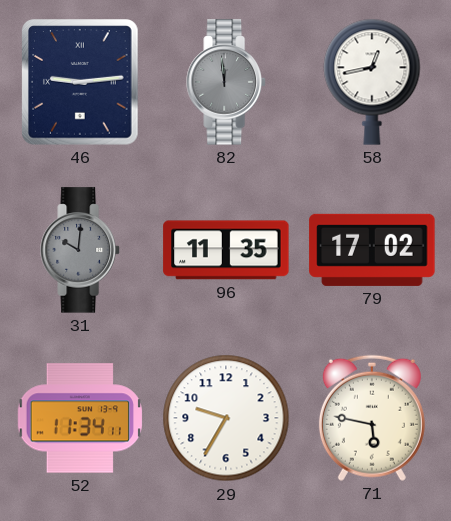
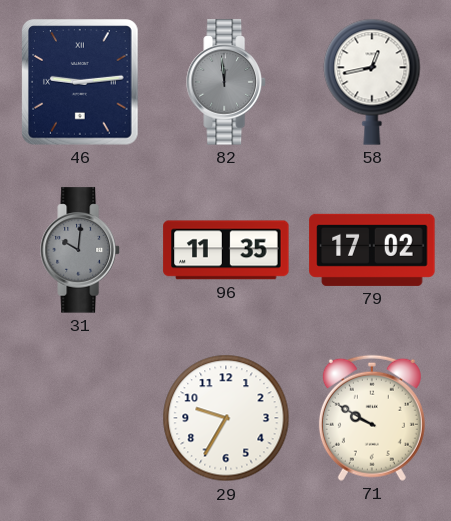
52: 11:34 -> none (79, 418)
71: 5:47 -> 9:50 (372, 418)
